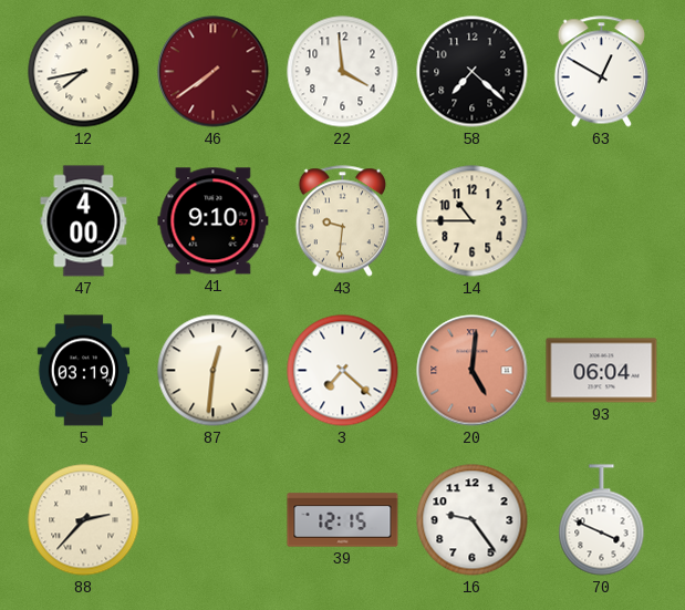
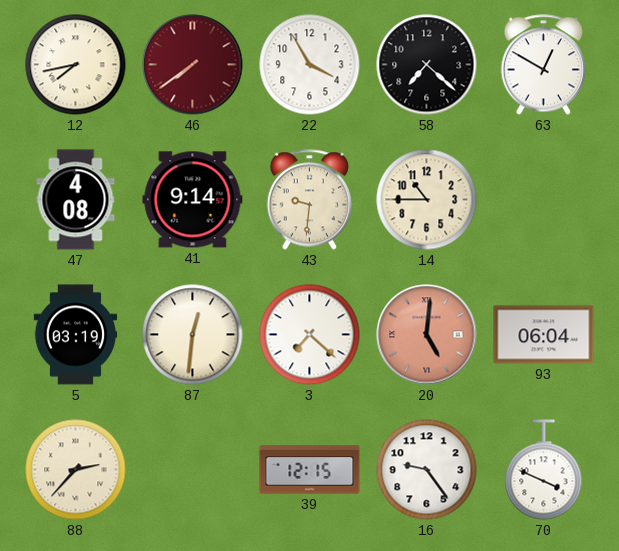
22: 3:59 -> 3:55 (310, 65)
47: 4:00 -> 4:08 (76, 200)
41: 9:10 -> 9:14 (193, 200)
